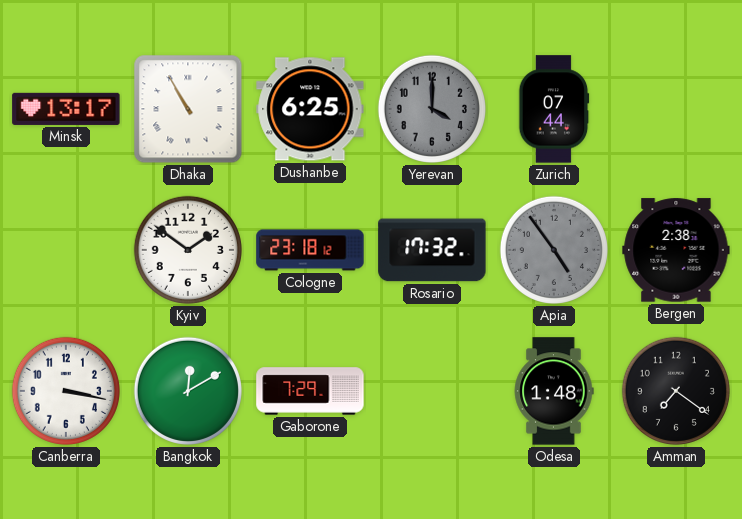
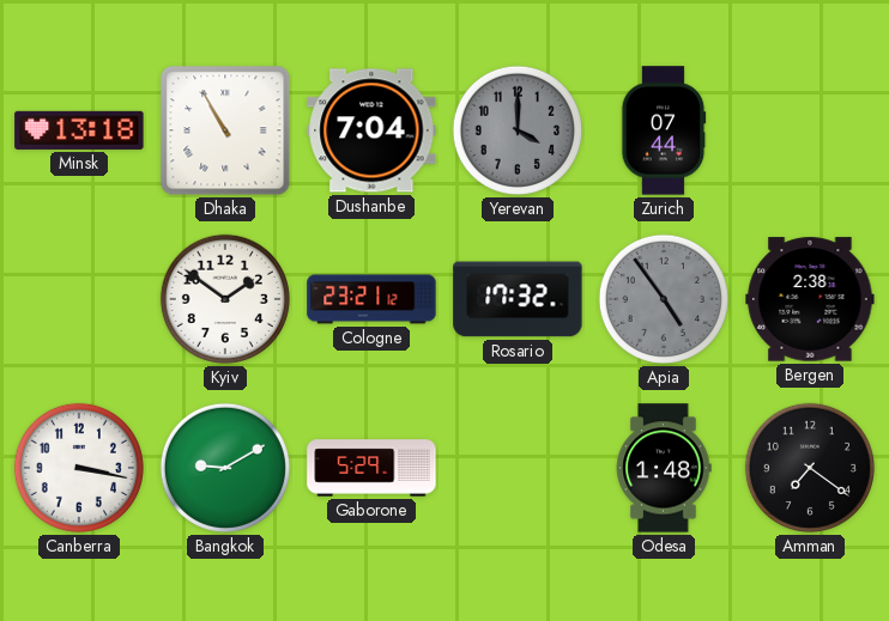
Minsk: 13:17 -> 13:18 (79, 130)
Dushanbe: 6:25 -> 7:04 (371, 130)
Cologne: 23:18 -> 23:21 (371, 299)
Bangkok: 12:10 -> 9:10 (225, 468)
Gaborone: 7:29 -> 5:29 (371, 468)
